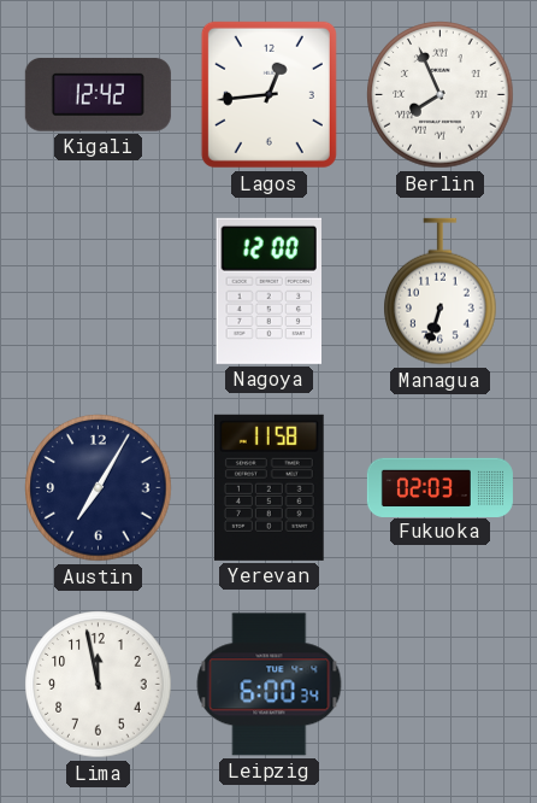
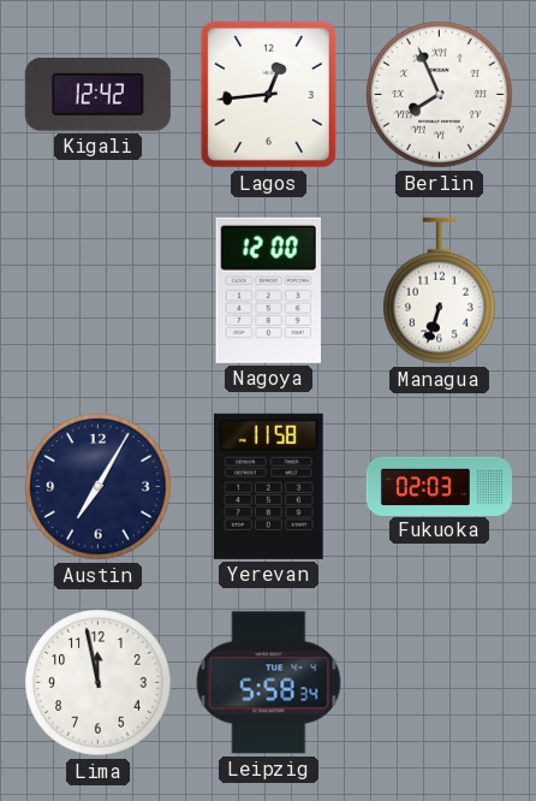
Leipzig: 6:00 -> 5:58 (269, 683)
